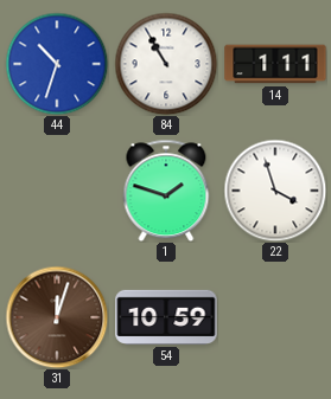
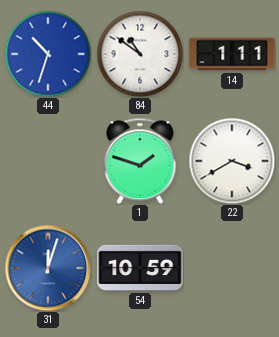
84: 10:55 -> 10:51 (140, 54)
22: 3:57 -> 3:40 (232, 161)
31 dial: brown -> blue (48, 268)
